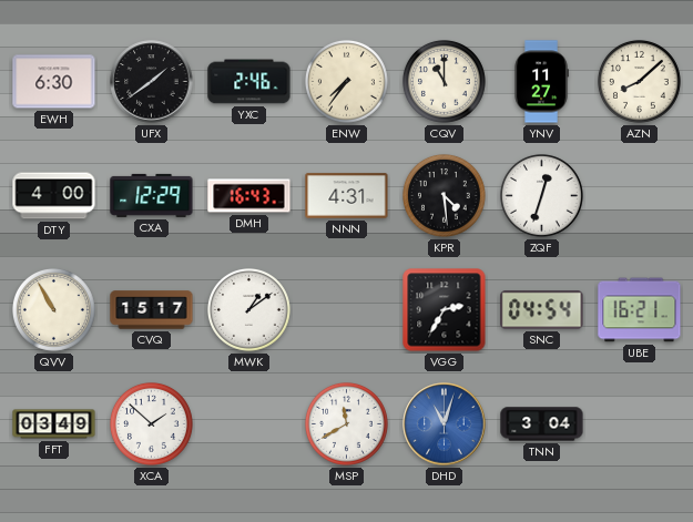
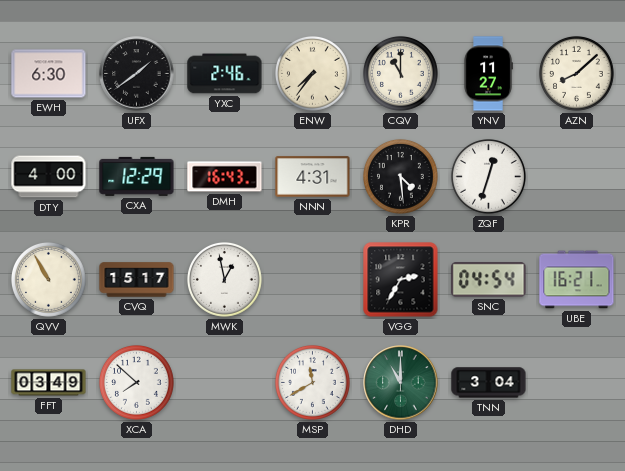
MWK: 1:09 -> 12:58 (225, 280)
XCA: 1:52 -> 7:52 (137, 383)
DHD: 11:03 -> 11:00 (401, 383)
DHD dial: blue -> green (401, 383)
